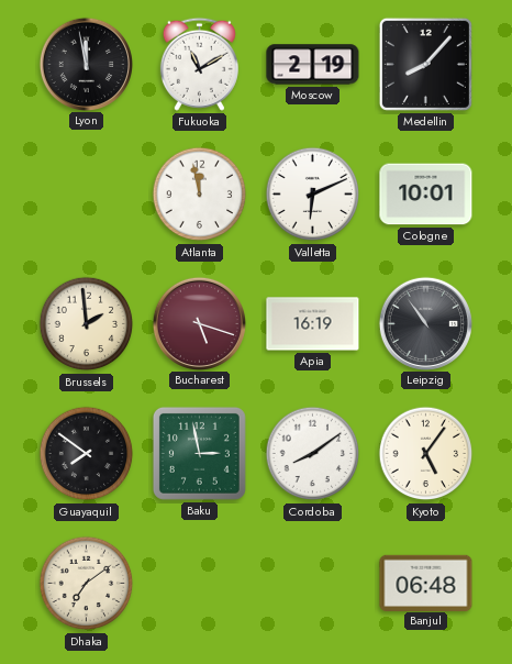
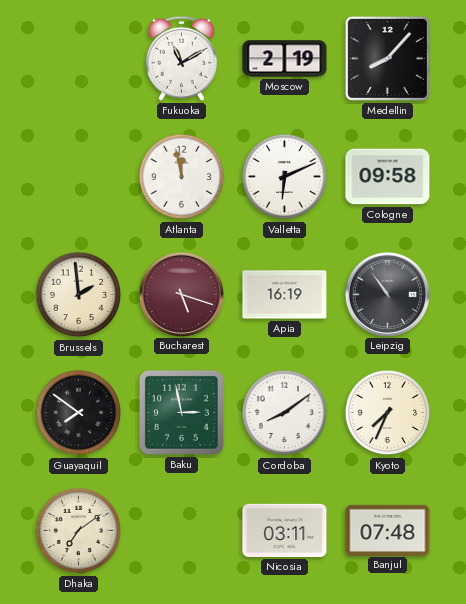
Lyon: 11:58 -> none (86, 64)
Cologne: 10:01 -> 09:58 (388, 177)
Kyoto: 5:06 -> 7:34 (388, 413)
Nicosia: none -> 03:11 (285, 530)
Banjul: 06:48 -> 07:48 (388, 530)
